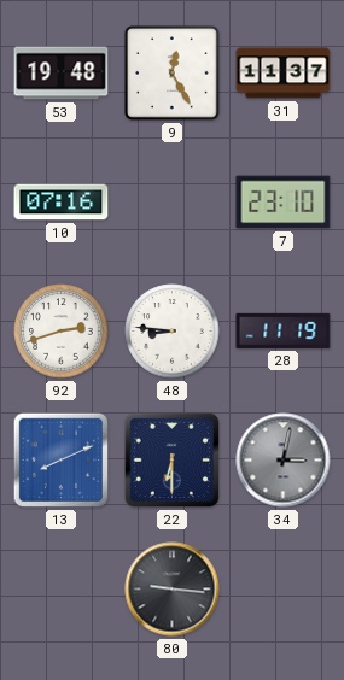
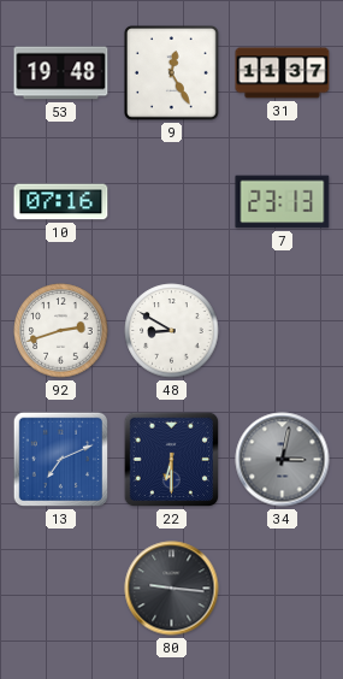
7: 23:10 -> 23:13 (283, 202)
48: 8:46 -> 8:50 (172, 331)
28: 11:19 -> none (284, 330)
13: 8:11 -> 7:11 (61, 460)
